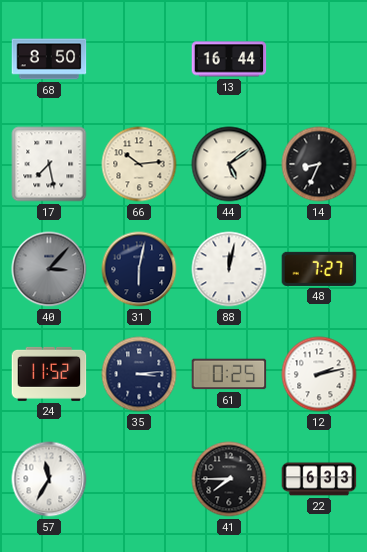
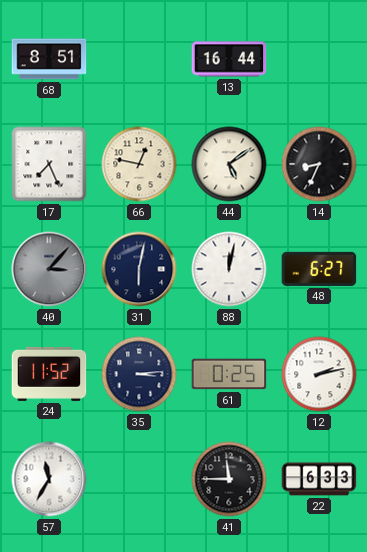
68: 8:50 -> 8:51 (49, 59)
17: 7:28 -> 7:26 (49, 164)
66: 10:14 -> 12:47 (139, 164)
48: 7:27 -> 6:27 (319, 269)
41: 7:45 -> 11:45 (229, 479)
